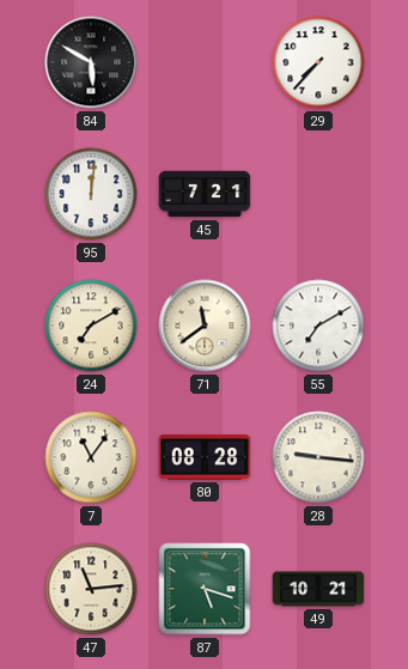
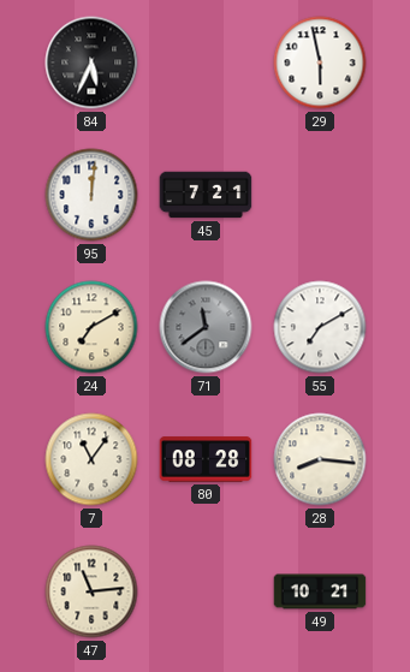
84: 5:50 -> 5:34 (91, 63)
29: 7:37 -> 5:58 (320, 63)
71 dial: cream -> grey (206, 327)
28: 9:16 -> 8:16 (320, 459)
87: 5:18 -> none (205, 589)
